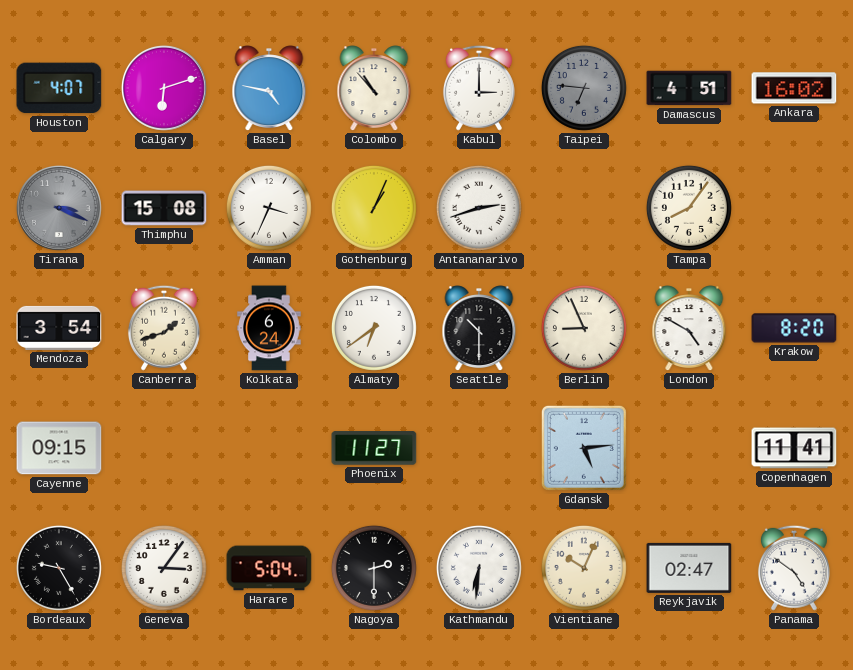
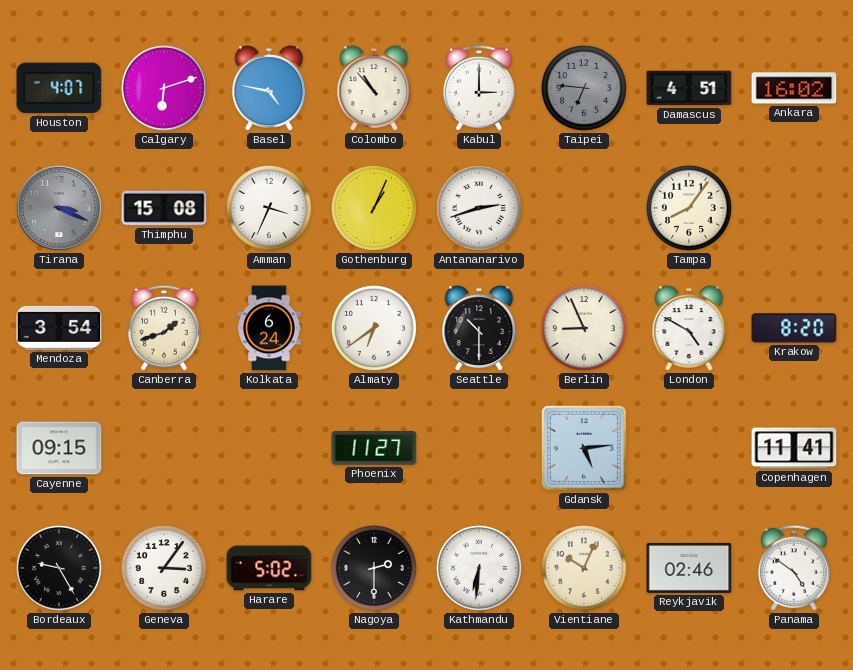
Harare: 5:04 -> 5:02 (269, 568)
Reykjavik: 02:47 -> 02:46 (689, 568)
